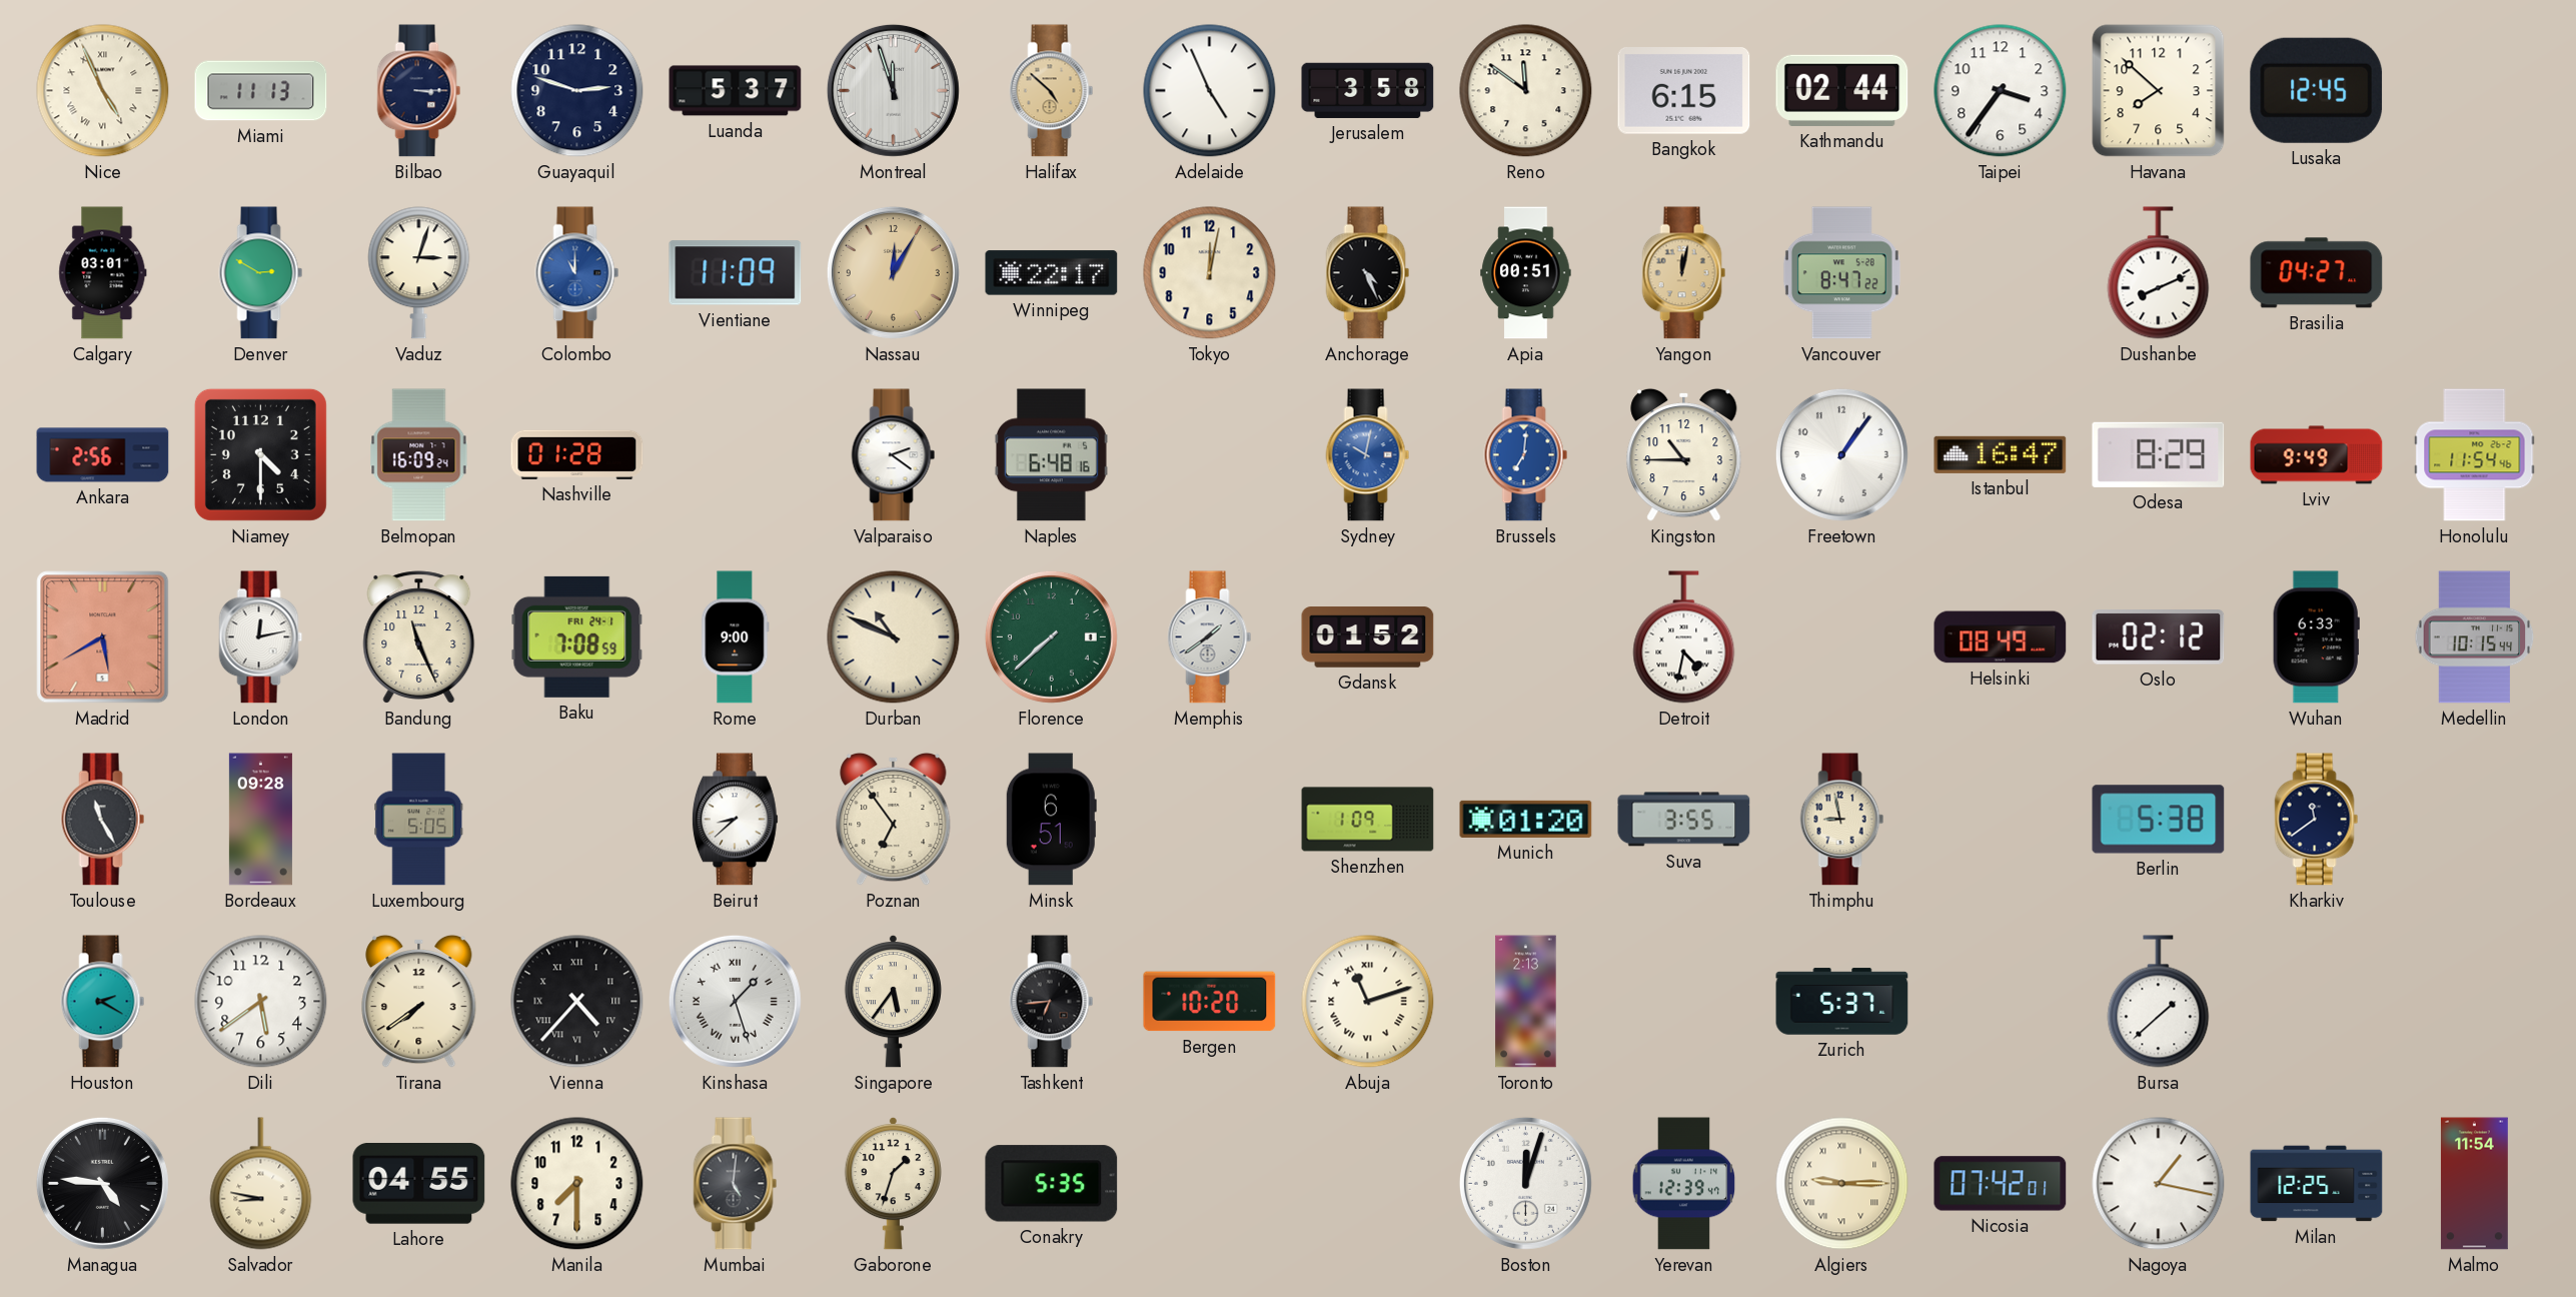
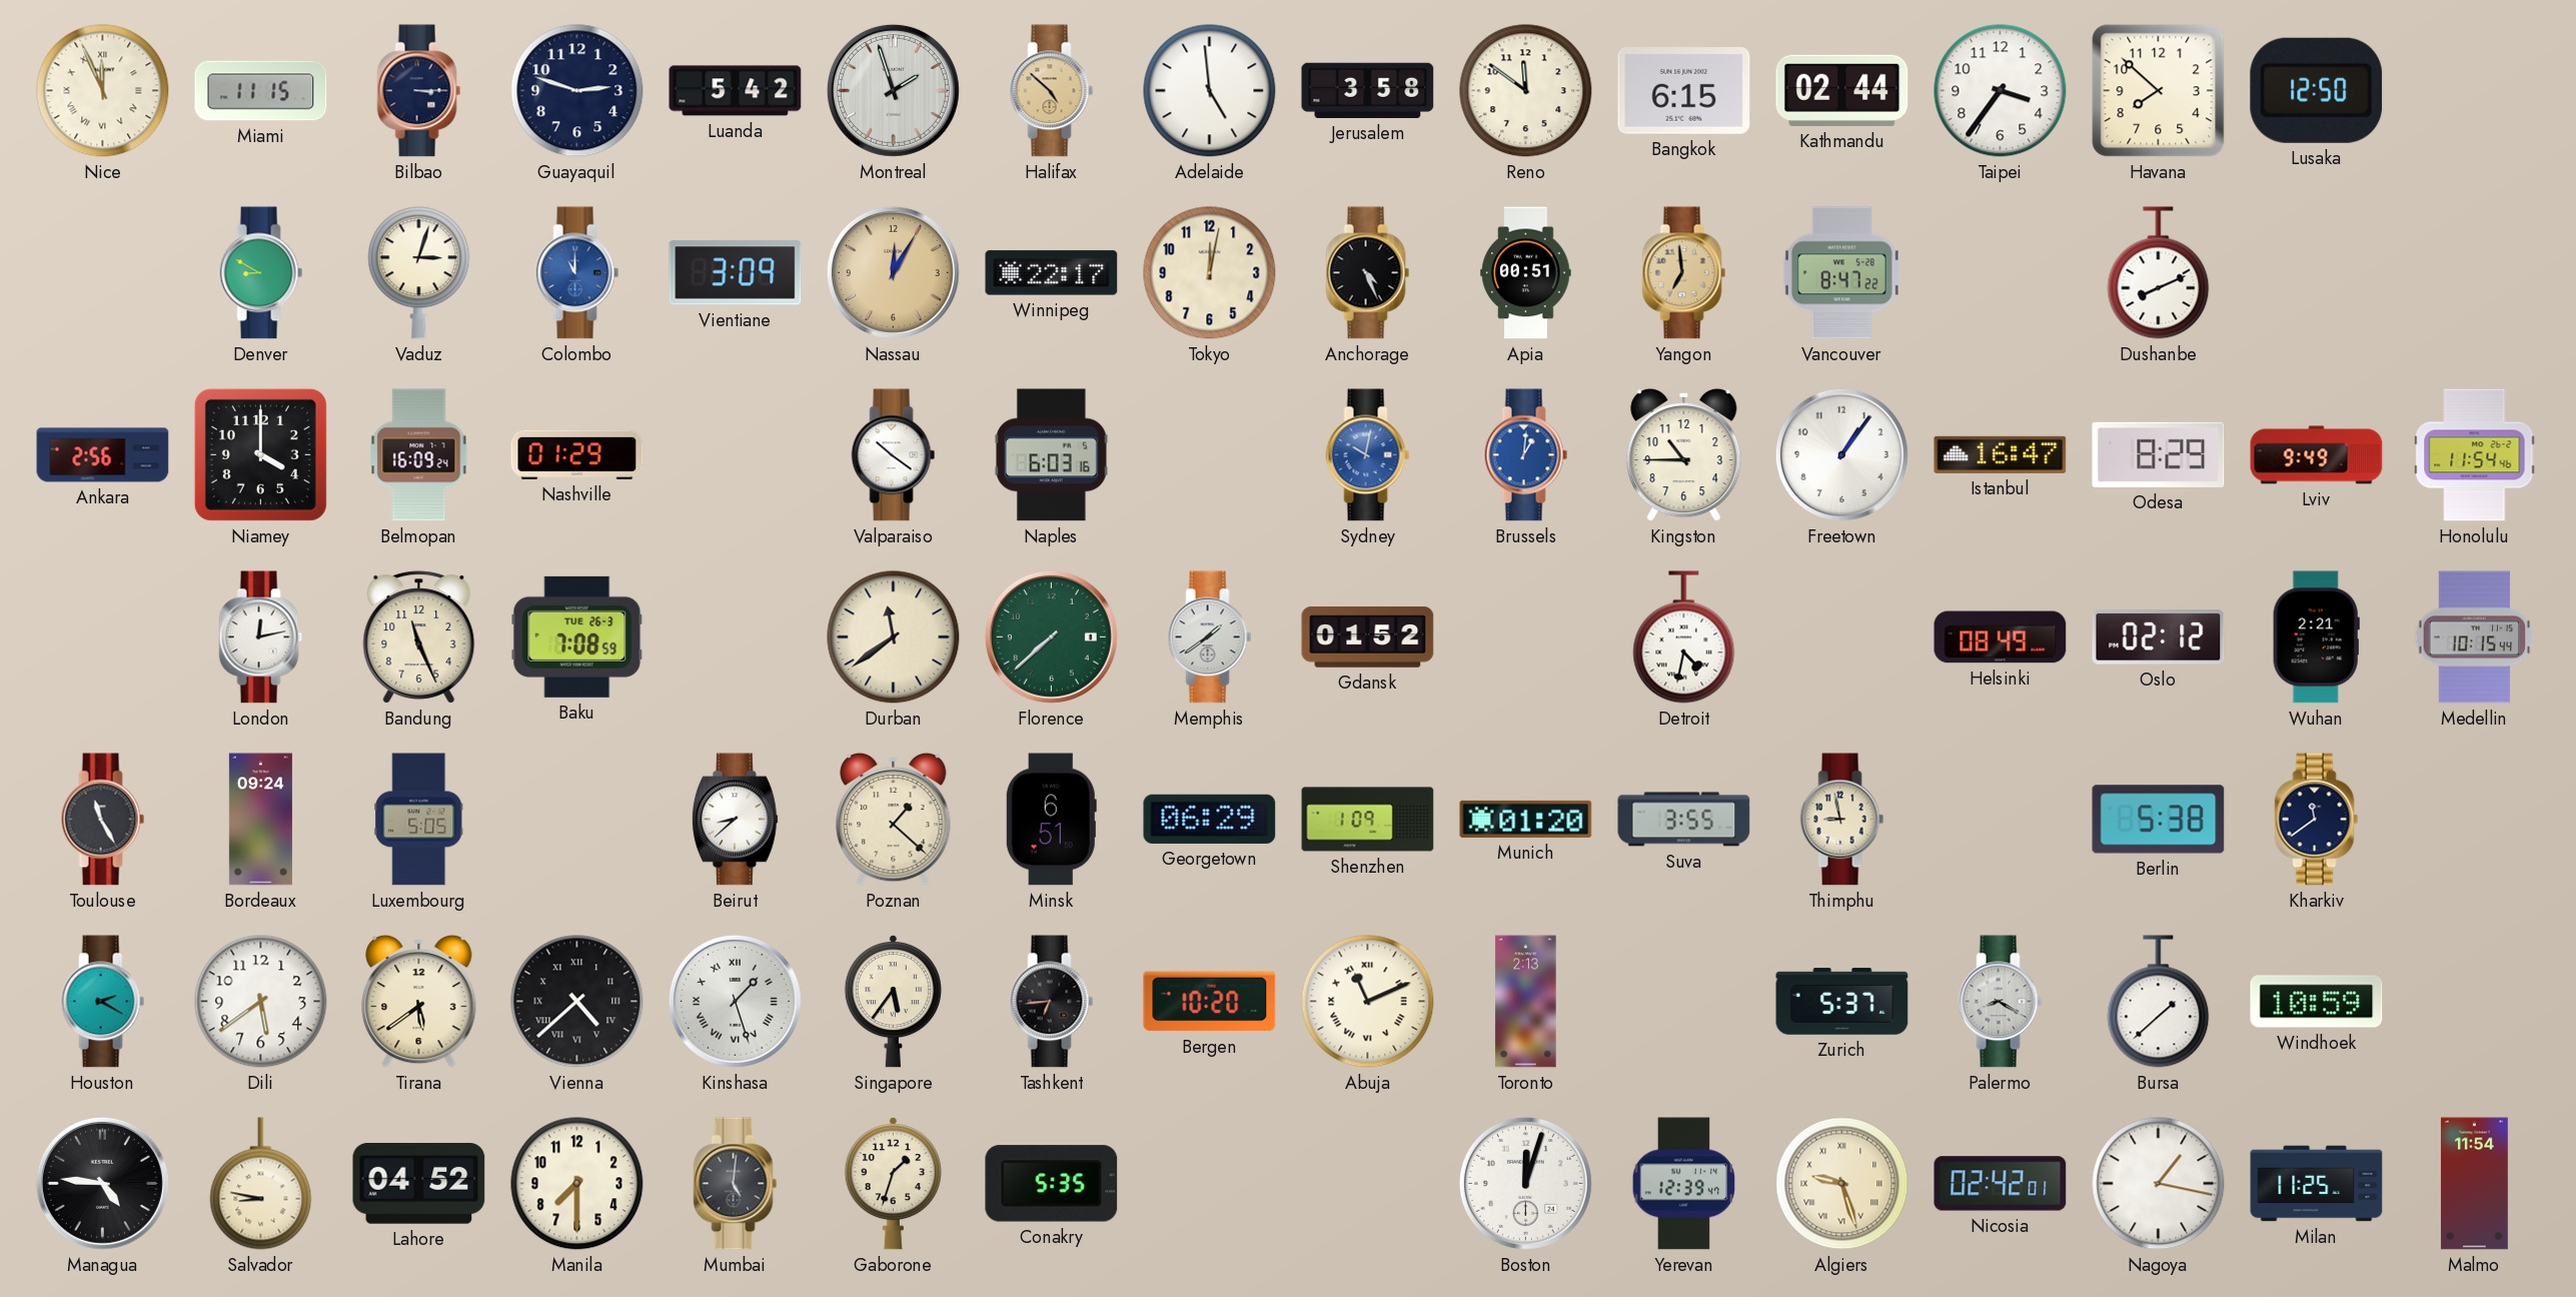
Nice: 4:56 -> 11:56 (103, 91)
Miami: 11:13 -> 11:15 (261, 91)
Luanda: 5:37 -> 5:42 (736, 91)
Montreal: 11:57 -> 1:57 (893, 90)
Adelaide: 4:56 -> 4:59 (1210, 91)
Lusaka: 12:45 -> 12:50 (2317, 90)
Calgary: 03:01 -> none (103, 273)
Denver: 2:50 -> 8:50 (261, 273)
Vientiane: 11:09 -> 3:09 (736, 273)
Yangon: 12:02 -> 6:59 (1684, 273)
Brasilia: 04:27 -> none (2317, 273)
Niamey: 4:30 -> 4:00 (260, 454)
Nashville: 01:28 -> 01:29 (577, 454)
Valparaiso: 2:21 -> 10:21 (894, 455)
Naples: 6:48 -> 6:03 (1051, 455)
Brussels: 7:01 -> 1:01 (1526, 455)
Madrid: 5:40 -> none (103, 637)
Baku date: FRI 24-1 -> TUE 26-3 (577, 636)
Rome: 9:00 -> none (736, 637)
Durban: 10:49 -> 11:39 (894, 637)
Wuhan: 6:33 -> 2:21 (2316, 637)
Bordeaux: 09:28 -> 09:24 (260, 820)
Poznan: 6:54 -> 1:22 (894, 819)
Georgetown: none -> 06:29 (1210, 819)
Tirana: 7:39 -> 5:39 (419, 1001)
Vienna: 4:37 -> 4:38 (577, 1002)
Abuja: 11:12 -> 11:11 (1368, 1002)
Palermo: none -> 8:20 (2001, 1002)
Windhoek: none -> 10:59 (2317, 1002)
Lahore: 04:55 -> 04:52 (419, 1184)
Algiers: 9:15 -> 9:27 (1842, 1184)
Nicosia: 07:42 -> 02:42 (2001, 1184)
Milan: 12:25 -> 11:25 (2317, 1184)
